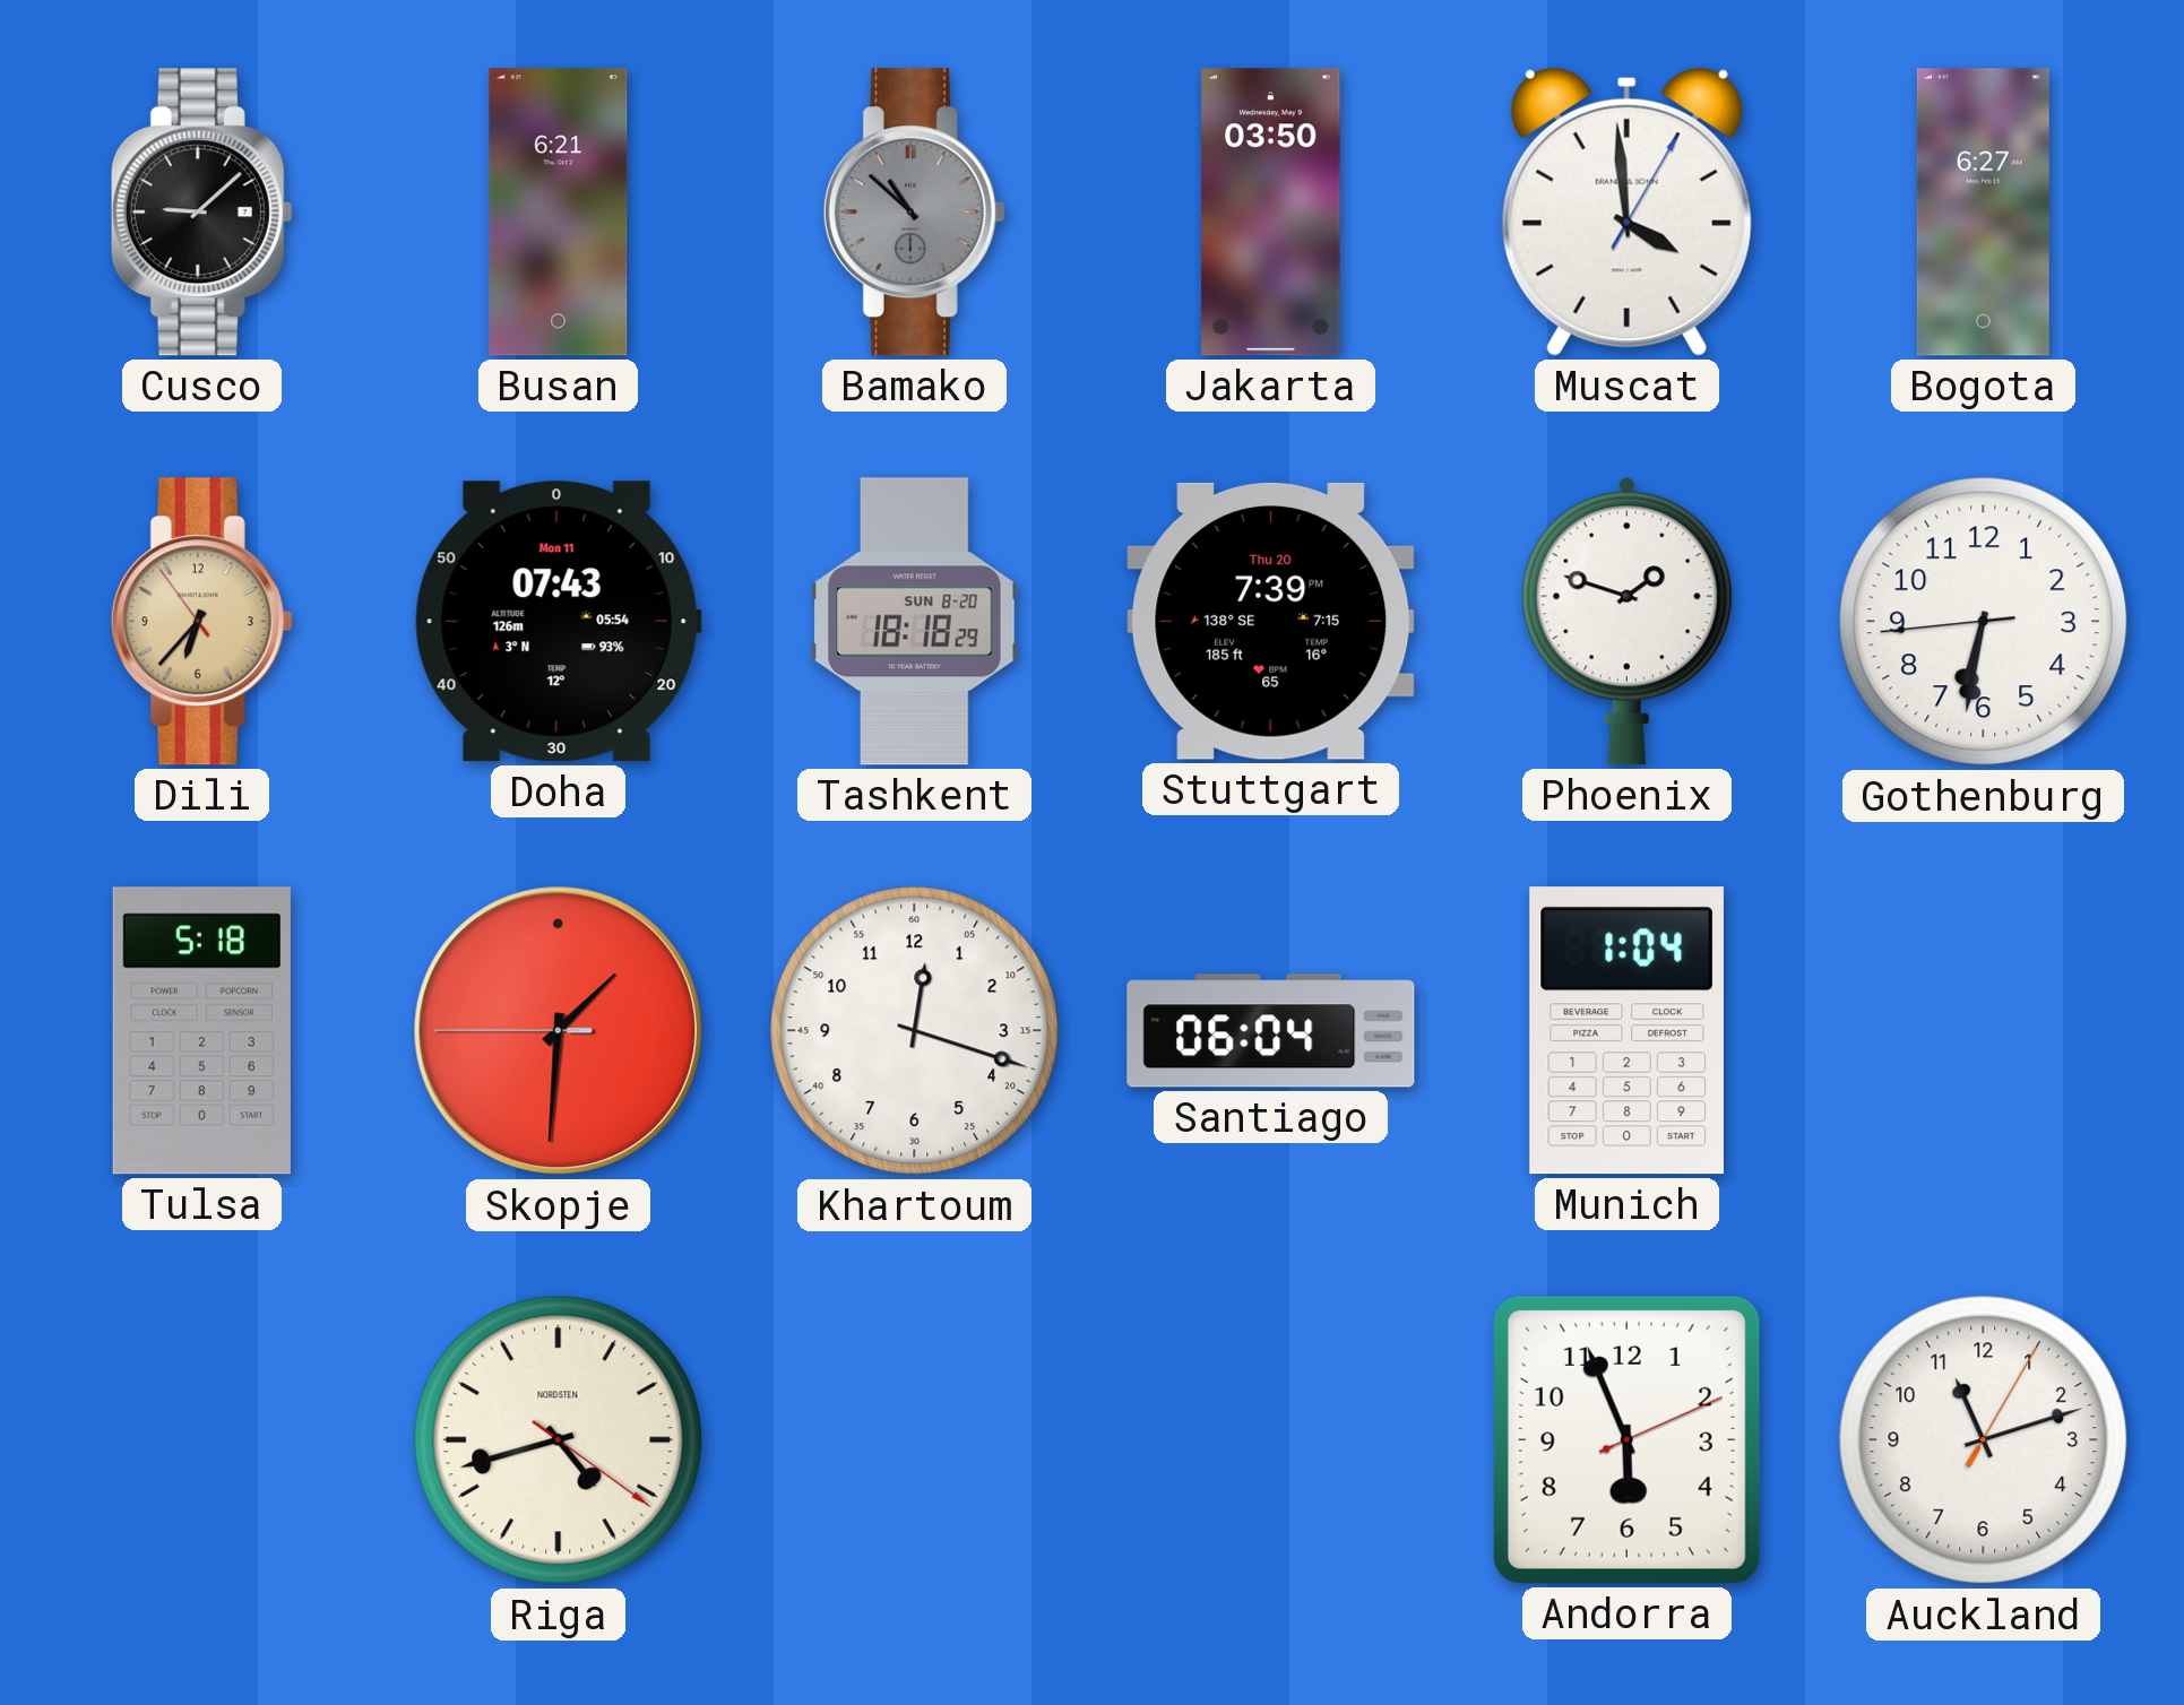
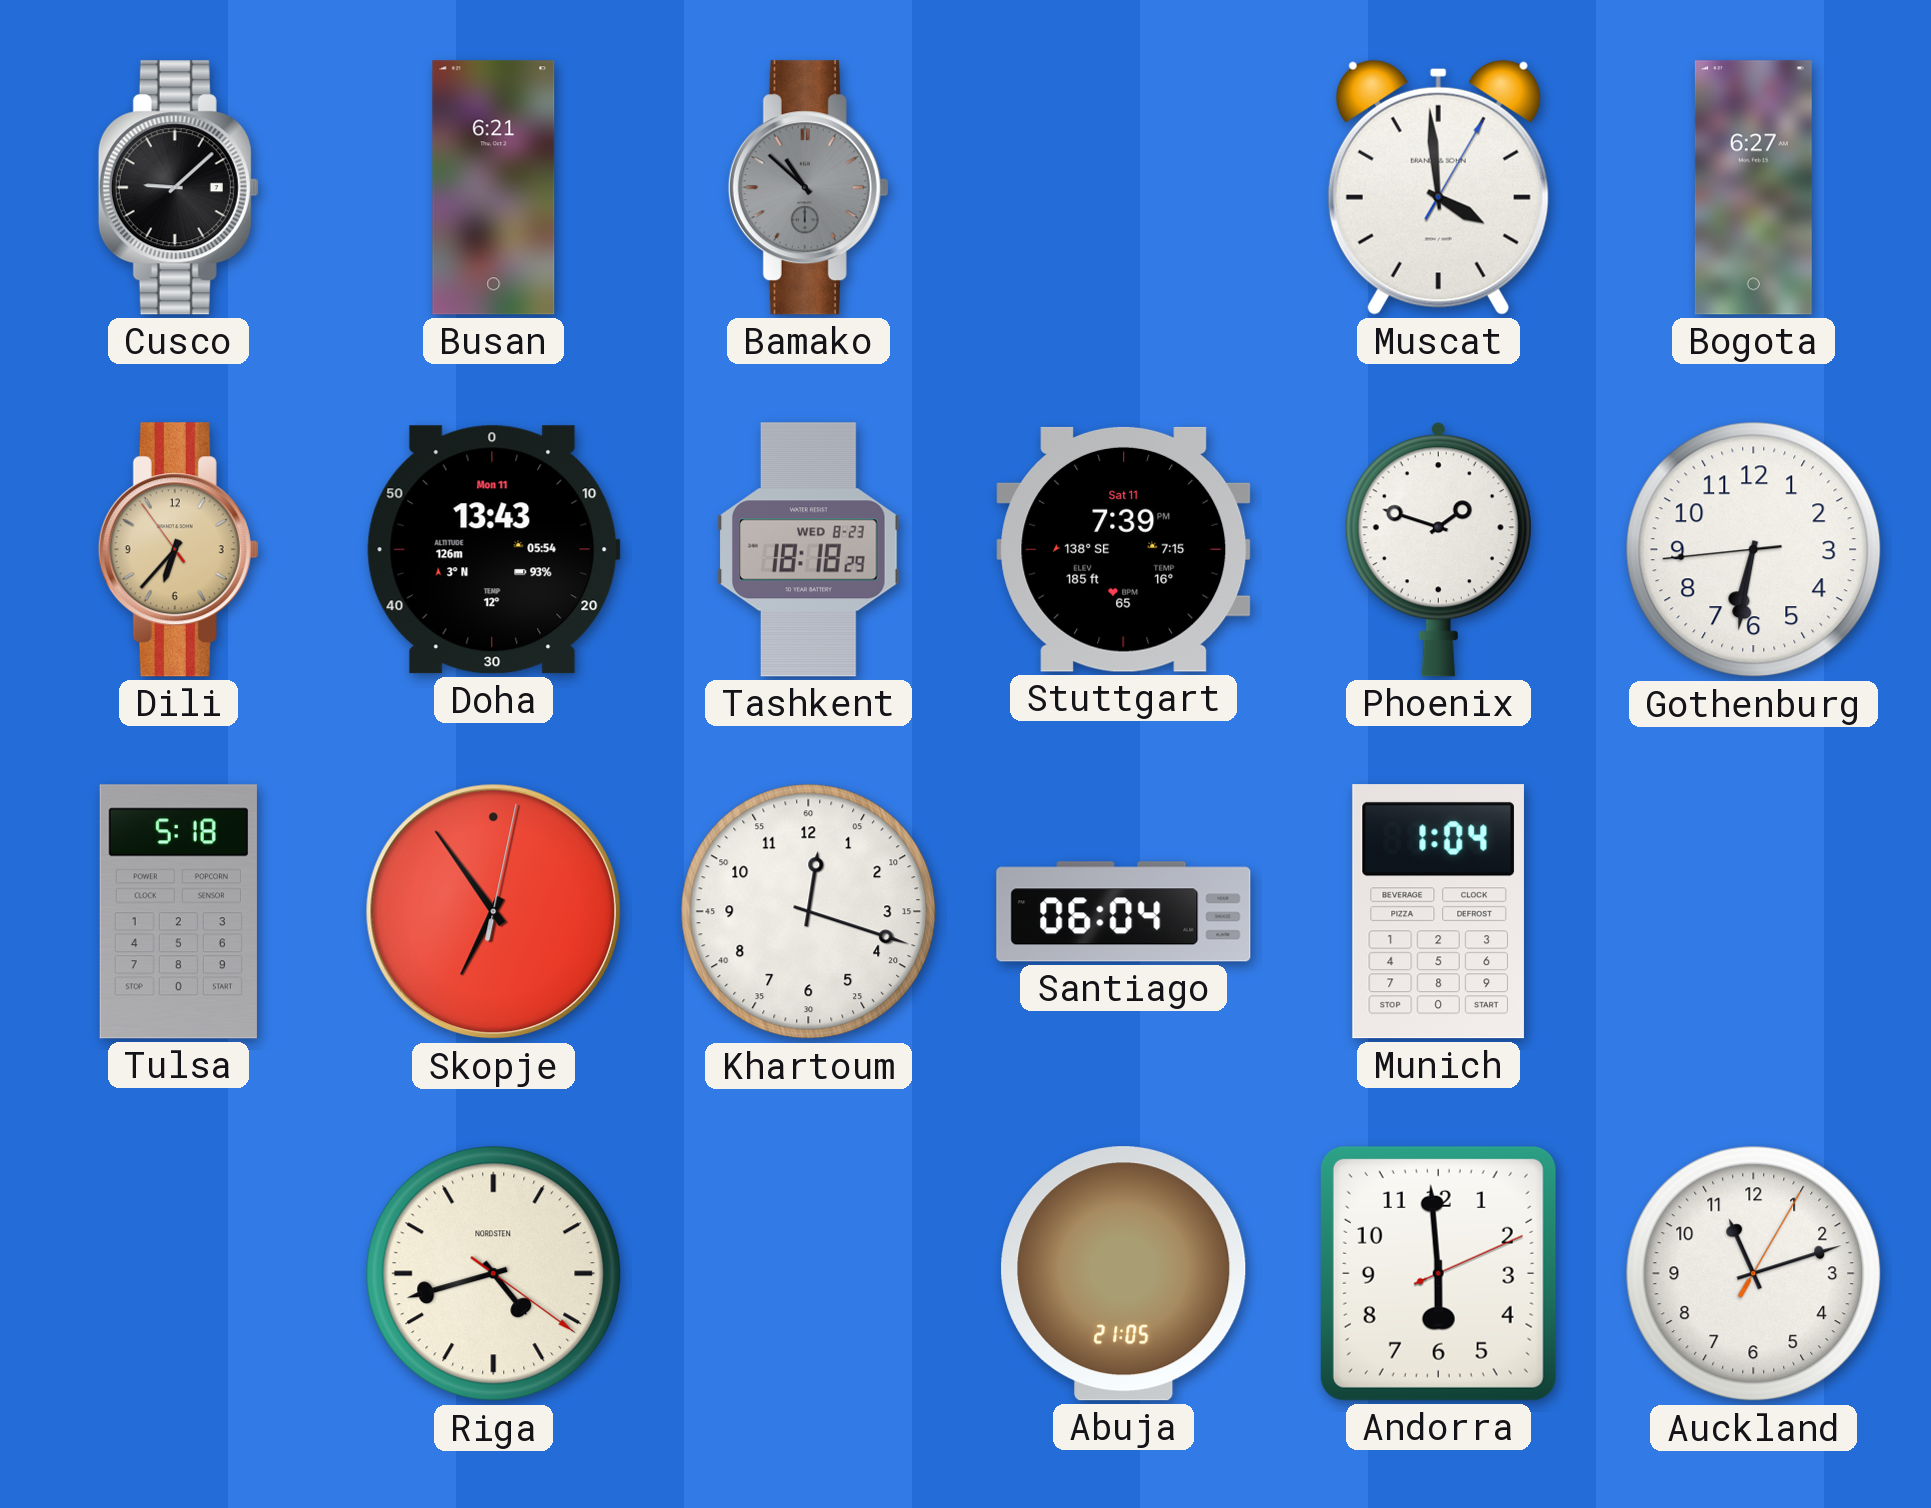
Jakarta: 03:50 -> none (1271, 213)
Doha: 07:43 -> 13:43 (493, 550)
Tashkent date: SUN 8-20 -> WED 8-23 (809, 550)
Stuttgart date: Thu 20 -> Sat 11 (1124, 549)
Skopje: 1:30 -> 6:54 (494, 912)
Abuja: none -> 21:05 (1124, 1274)
Andorra: 5:56 -> 5:59 (1438, 1273)
